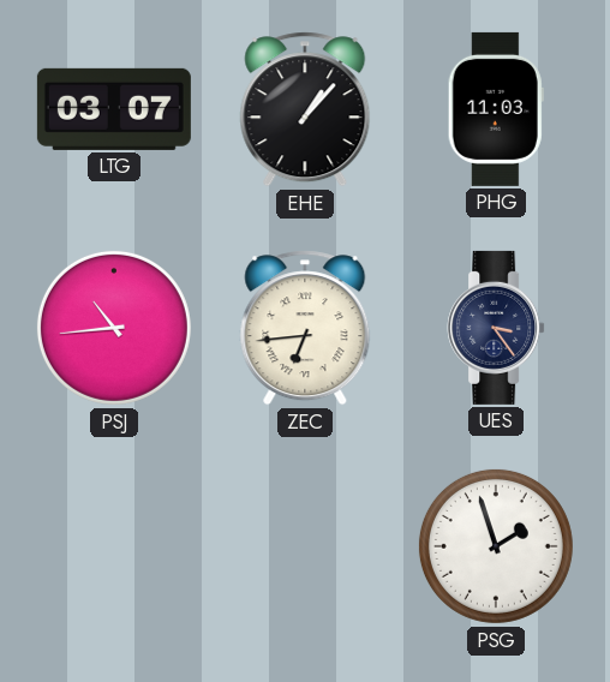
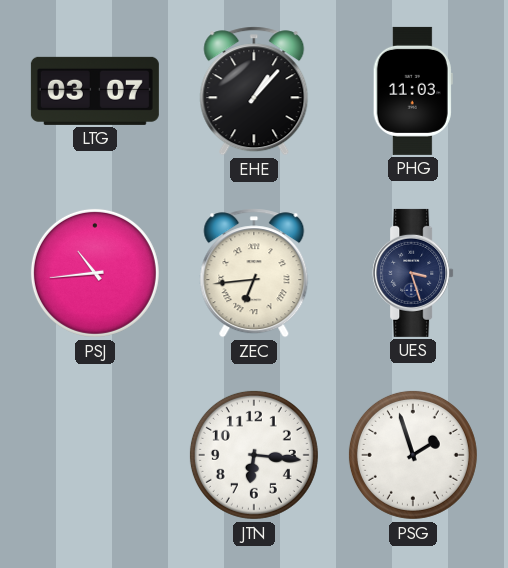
UES: 3:24 -> 3:27 (413, 273)
JTN: none -> 6:16 (254, 455)
